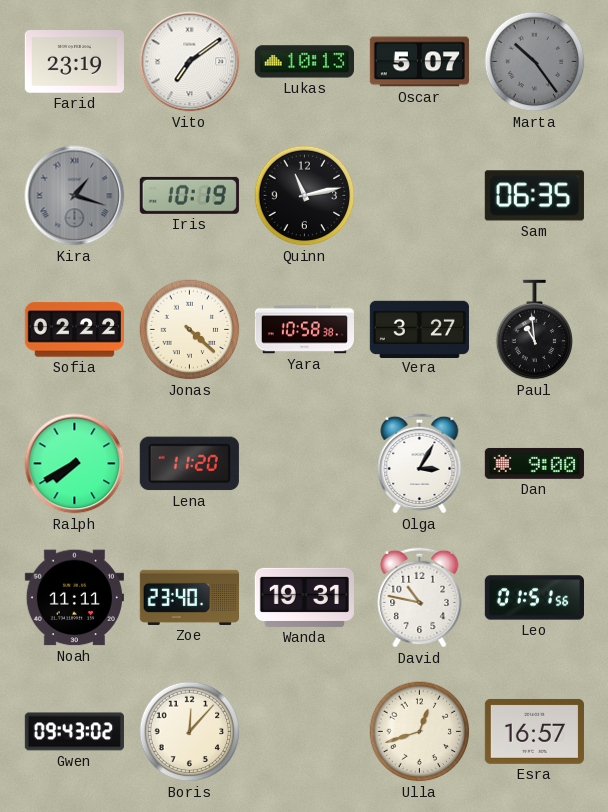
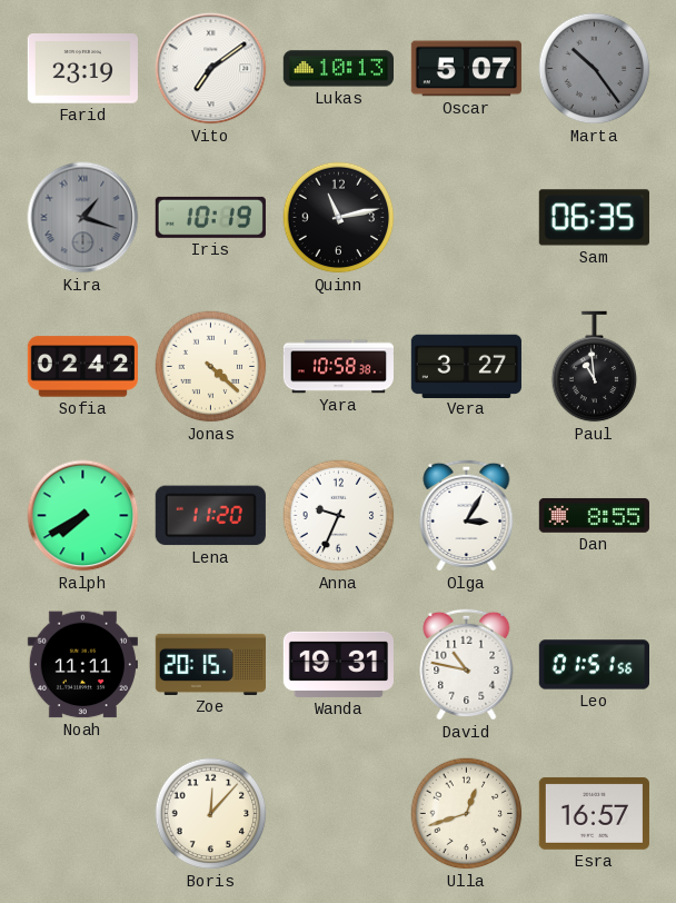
Sofia: 02:22 -> 02:42 (82, 367)
Anna: none -> 9:34 (339, 516)
Dan: 9:00 -> 8:55 (594, 516)
Zoe: 23:40 -> 20:15 (210, 664)
Gwen: 09:43 -> none (74, 732)
